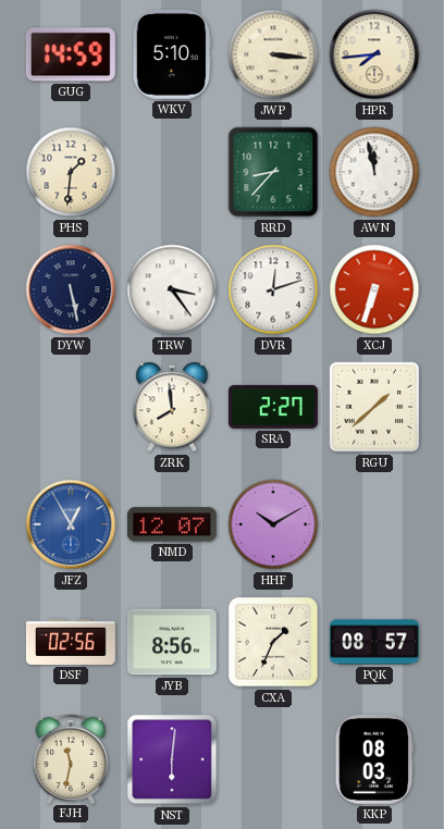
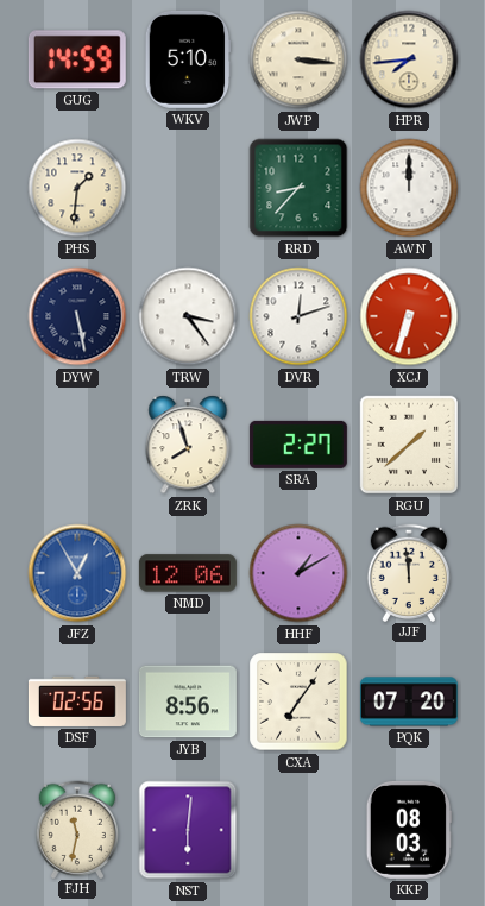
AWN: 11:58 -> 12:00 (409, 188)
ZRK: 7:59 -> 7:57 (188, 445)
NMD: 12:07 -> 12:06 (188, 573)
HHF: 10:10 -> 1:10 (298, 573)
JJF: none -> 11:59 (408, 572)
CXA: 1:34 -> 7:06 (298, 701)
PQK: 08:57 -> 07:20 (409, 701)
